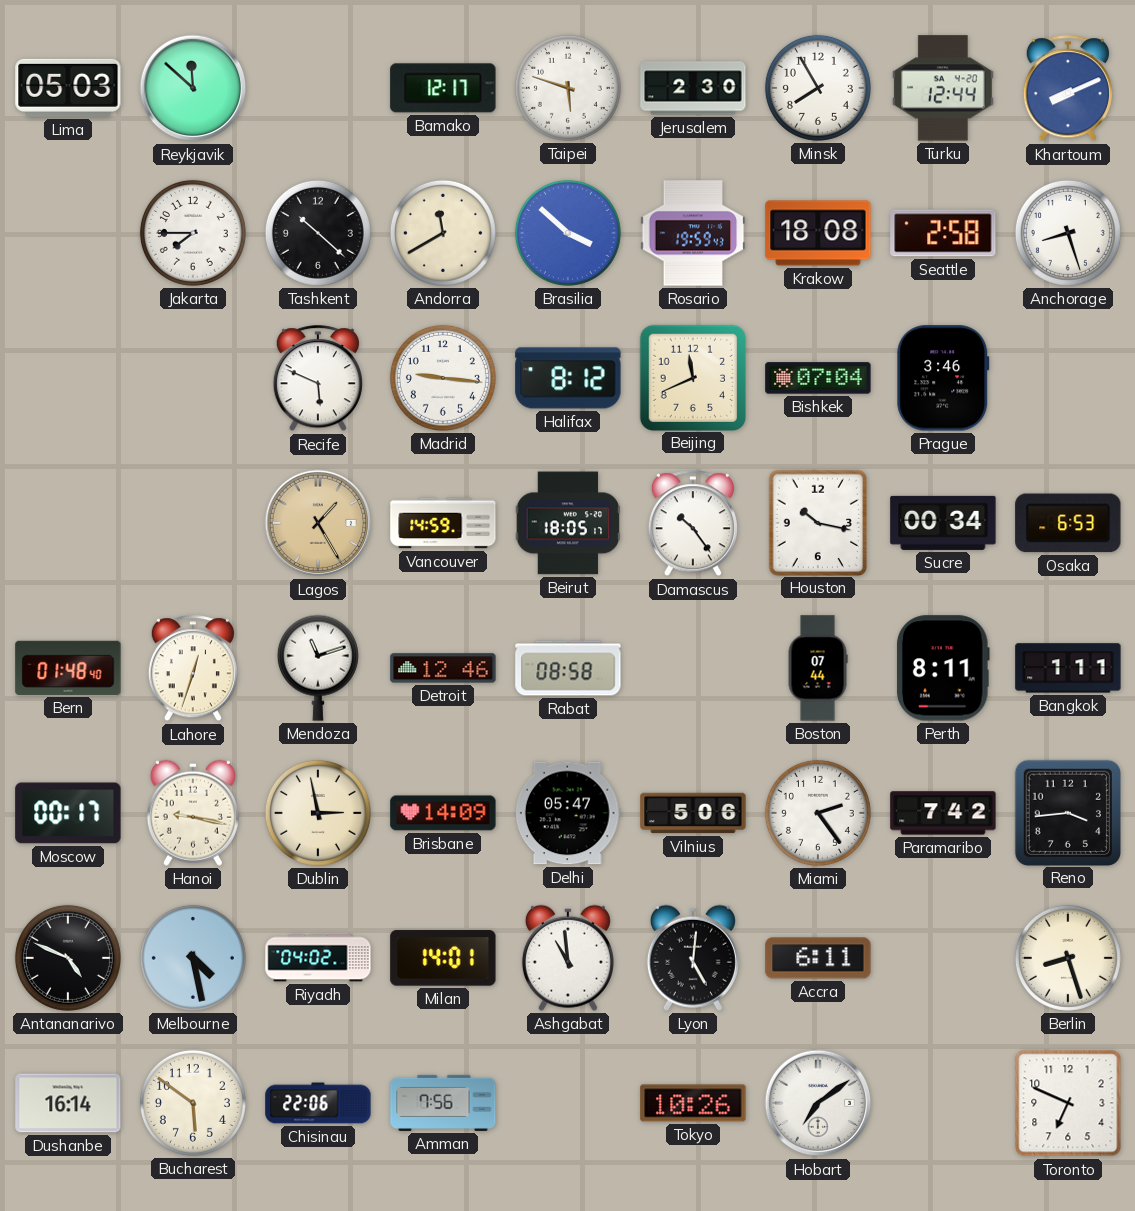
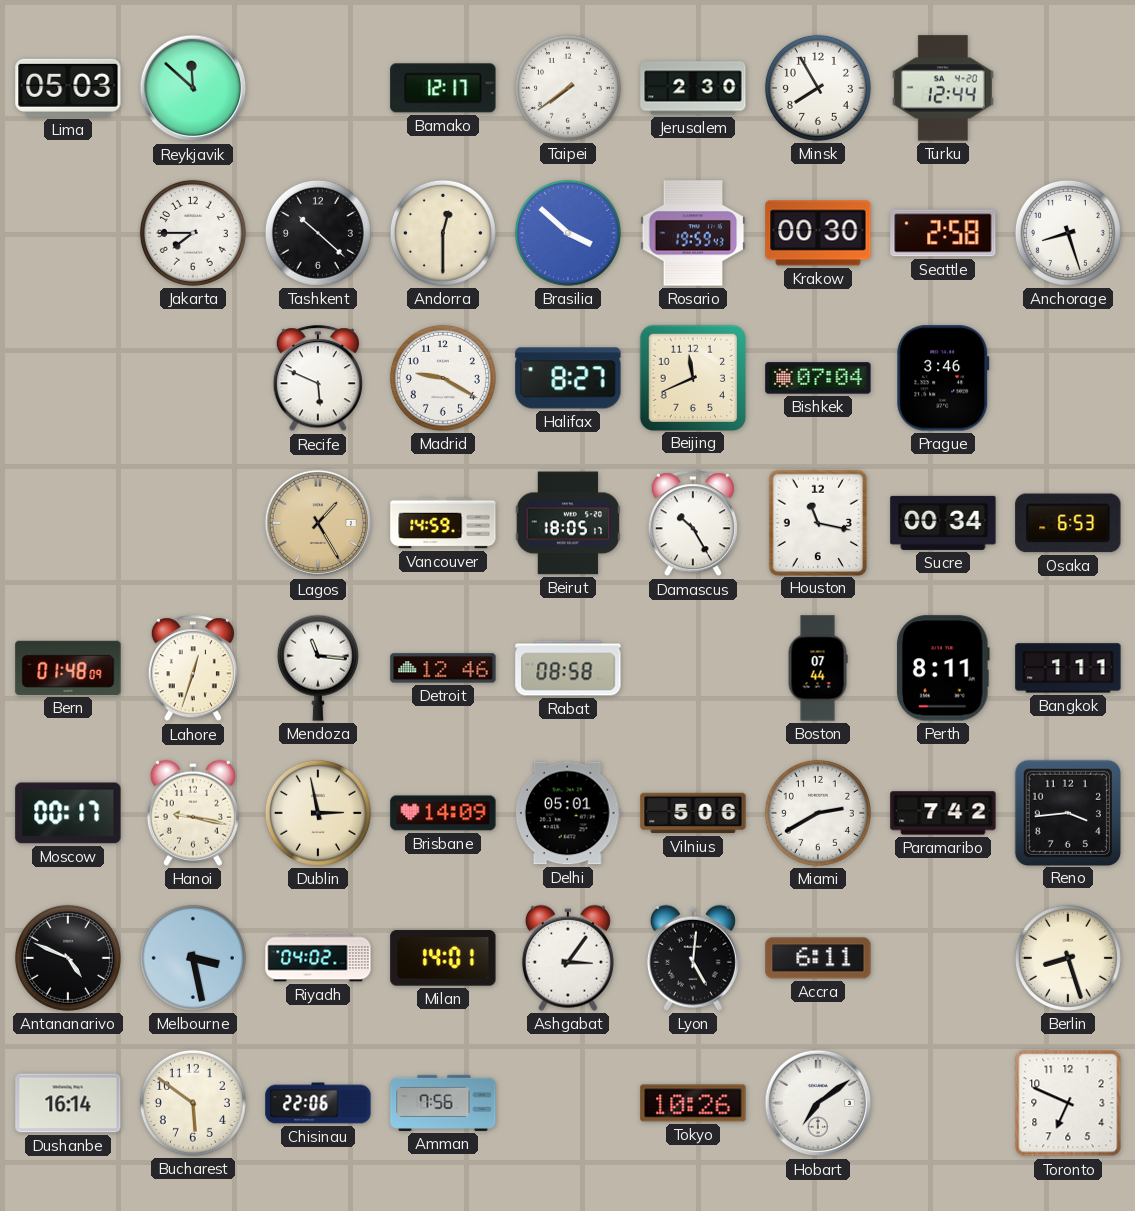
Taipei: 5:48 -> 7:39 (568, 88)
Khartoum: 8:11 -> none (1068, 89)
Andorra: 11:40 -> 12:30 (443, 233)
Krakow: 18:08 -> 00:30 (818, 233)
Madrid: 9:16 -> 9:20 (443, 378)
Halifax: 8:12 -> 8:27 (568, 378)
Damascus: 10:24 -> 10:25 (693, 524)
Houston: 10:17 -> 11:17 (817, 522)
Bern: 01:48:40 -> 01:48:09 (68, 668)
Mendoza: 11:12 -> 11:16 (318, 668)
Delhi: 05:47 -> 05:01 (568, 813)
Miami: 2:24 -> 2:40 (818, 813)
Melbourne: 4:28 -> 3:28 (193, 958)
Ashgabat: 10:59 -> 3:06 (568, 958)
